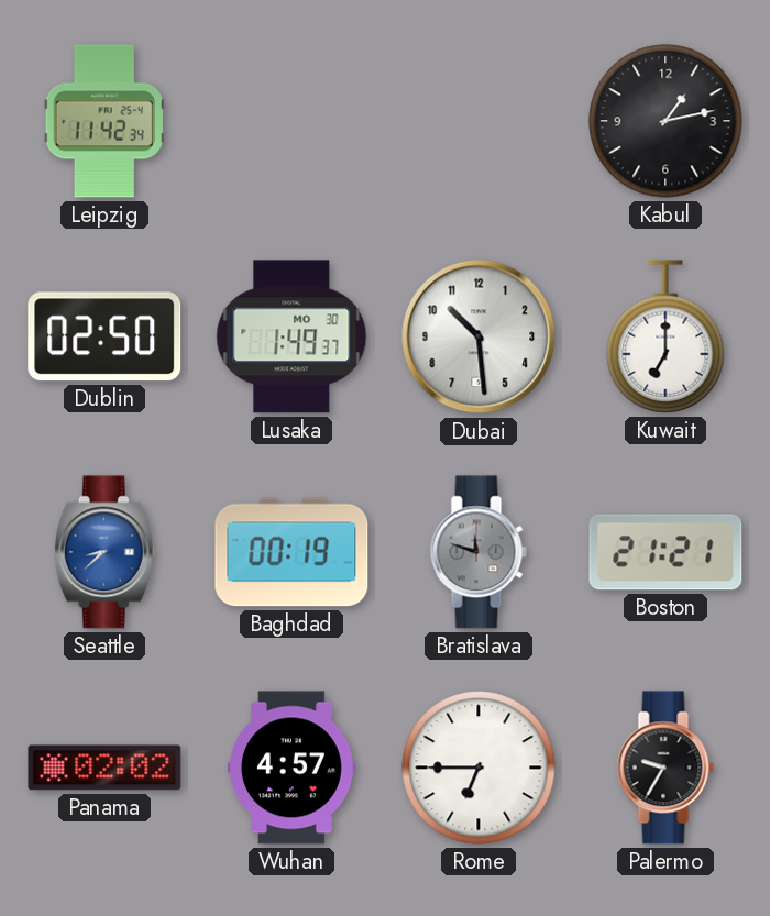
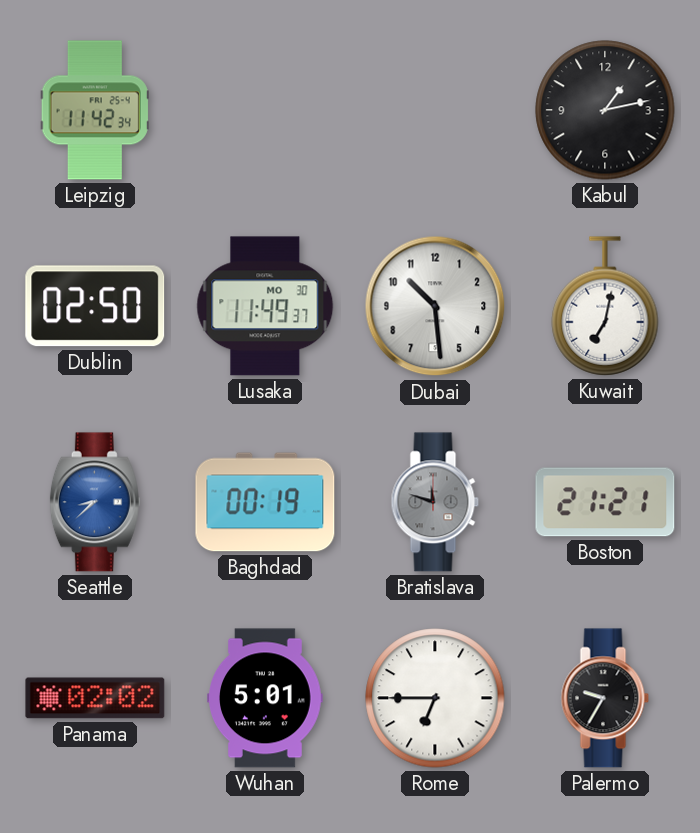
Lusaka: 1:49 -> 11:49 (265, 306)
Kuwait: 7:00 -> 7:02 (605, 306)
Wuhan: 4:57 -> 5:01 (265, 698)
